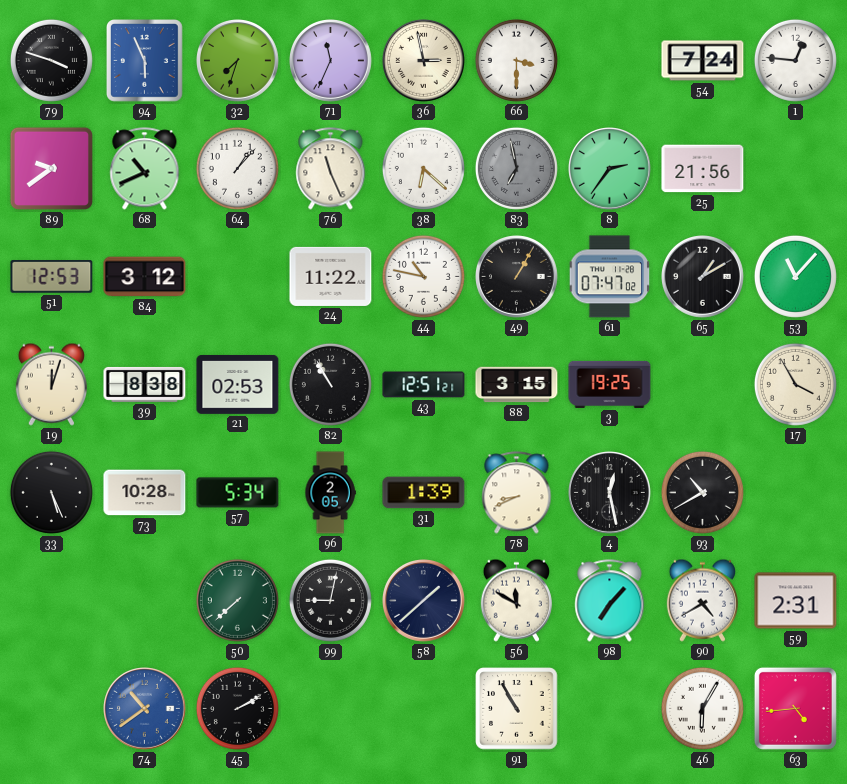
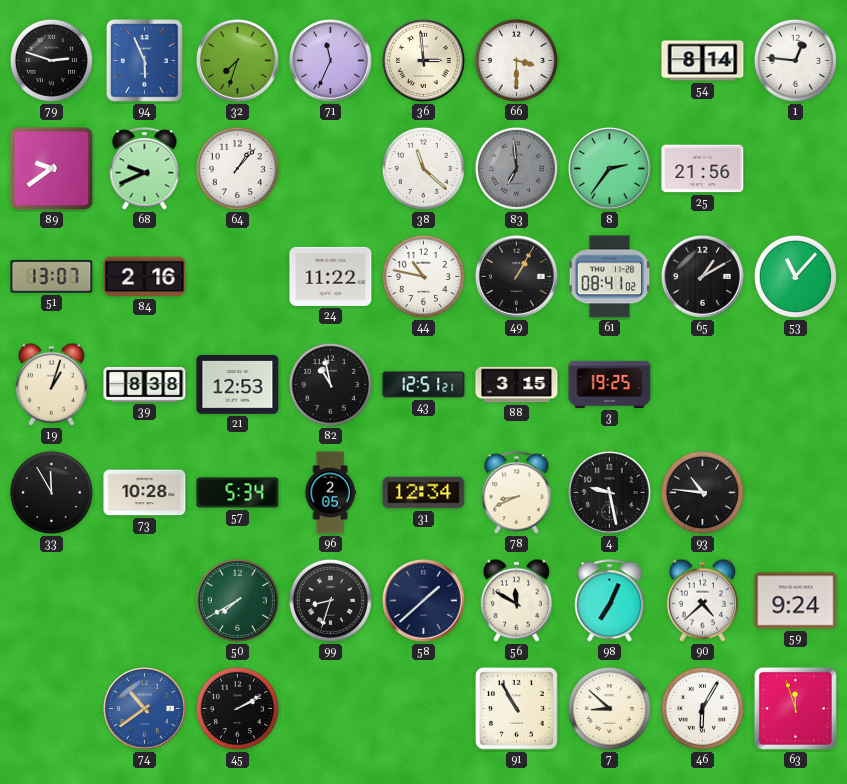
79: 3:48 -> 2:48 (51, 60)
36: 2:58 -> 2:59 (424, 61)
54: 7:24 -> 8:14 (703, 61)
68: 10:41 -> 9:41 (145, 169)
76: 11:26 -> none (331, 169)
38: 6:22 -> 11:22 (423, 168)
83: 6:58 -> 6:59 (516, 168)
51: 12:53 -> 13:07 (52, 277)
84: 3:12 -> 2:16 (145, 277)
61: 07:47 -> 08:41 (610, 277)
19: 12:03 -> 1:03 (51, 384)
21: 02:53 -> 12:53 (238, 384)
82: 10:55 -> 10:58 (330, 384)
17: 3:55 -> none (795, 384)
33: 5:26 -> 11:55 (51, 492)
31: 1:39 -> 12:34 (424, 493)
4: 12:28 -> 9:28 (610, 493)
93: 10:40 -> 10:46 (702, 492)
50: 7:38 -> 7:40 (237, 600)
99: 9:02 -> 8:33 (330, 600)
98: 7:07 -> 7:04 (610, 601)
90: 4:40 -> 4:38 (702, 600)
59: 2:31 -> 9:24 (796, 601)
7: none -> 8:52 (609, 708)
63: 4:44 -> 11:57 (795, 708)
